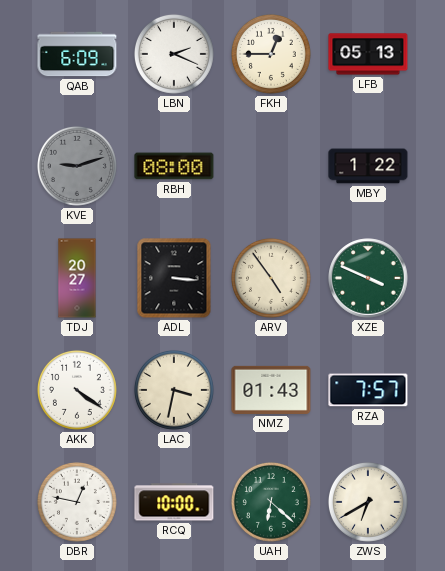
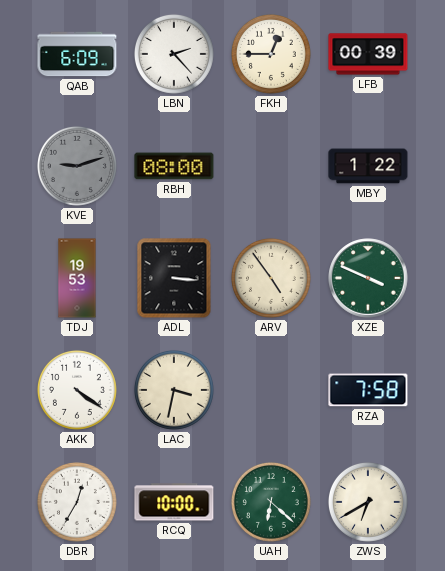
LBN: 2:19 -> 2:23 (174, 54)
LFB: 05:13 -> 00:39 (368, 54)
TDJ: 20:27 -> 19:53 (77, 278)
NMZ: 01:43 -> none (271, 390)
RZA: 7:57 -> 7:58 (368, 390)
DBR: 12:47 -> 12:35 (77, 502)
